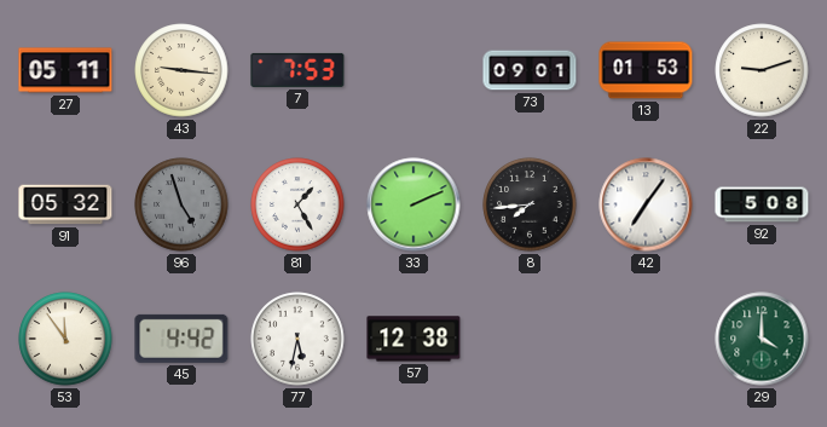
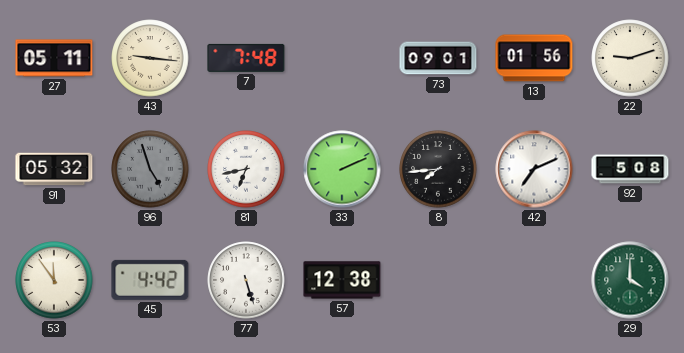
7: 7:53 -> 7:48 (246, 58)
13: 01:53 -> 01:56 (534, 58)
81: 1:25 -> 6:43 (246, 169)
42: 7:06 -> 7:11 (534, 169)
77: 5:32 -> 5:27 (246, 280)
